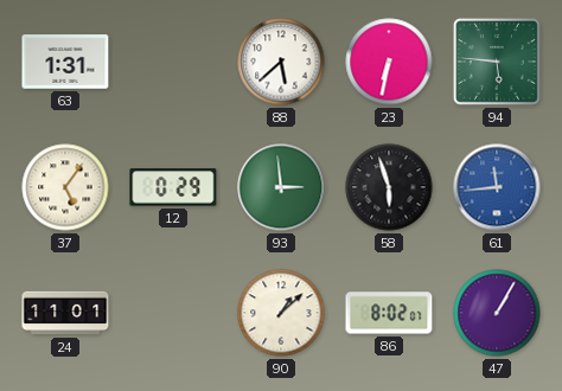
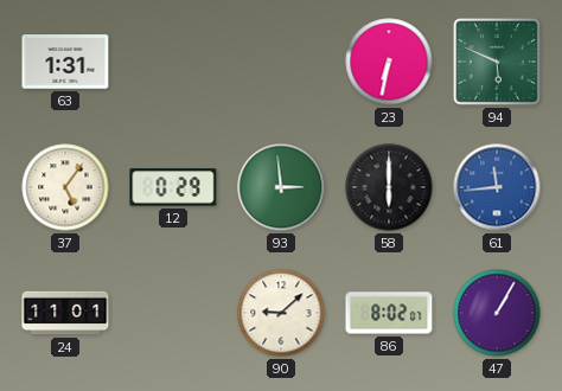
88: 5:38 -> none (281, 62)
94: 5:46 -> 5:49 (497, 62)
58: 5:57 -> 6:00 (389, 187)
90: 1:08 -> 9:08 (281, 313)
